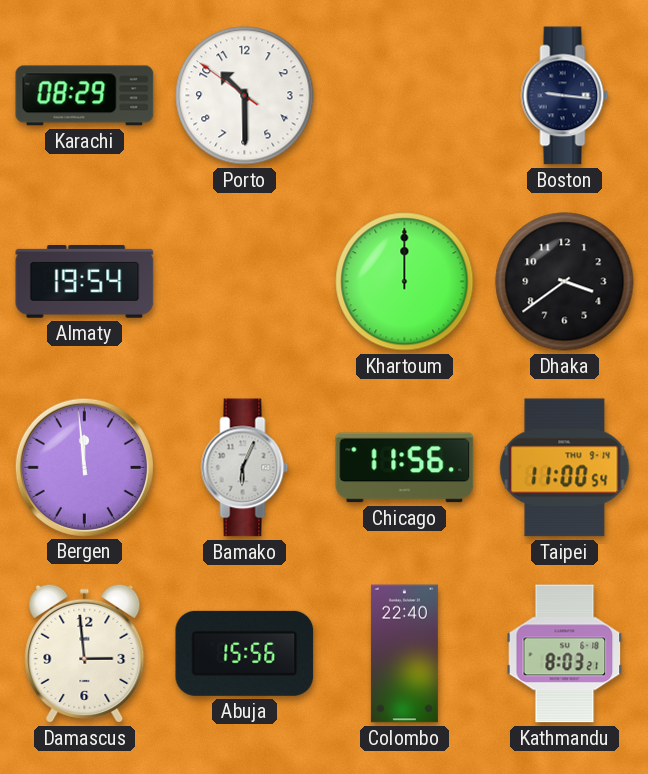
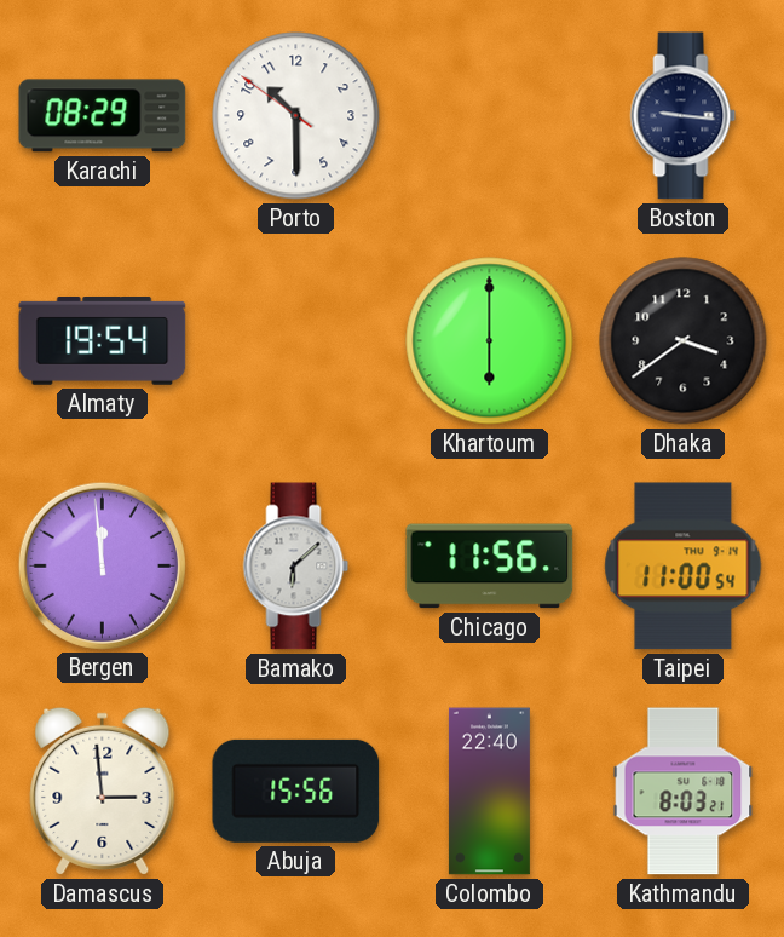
Khartoum: 12:00 -> 6:00 (490, 341)
Bamako: 6:04 -> 6:08 (296, 567)
